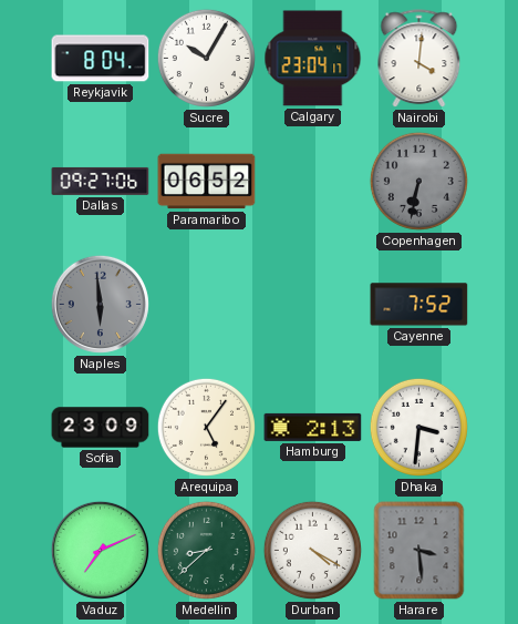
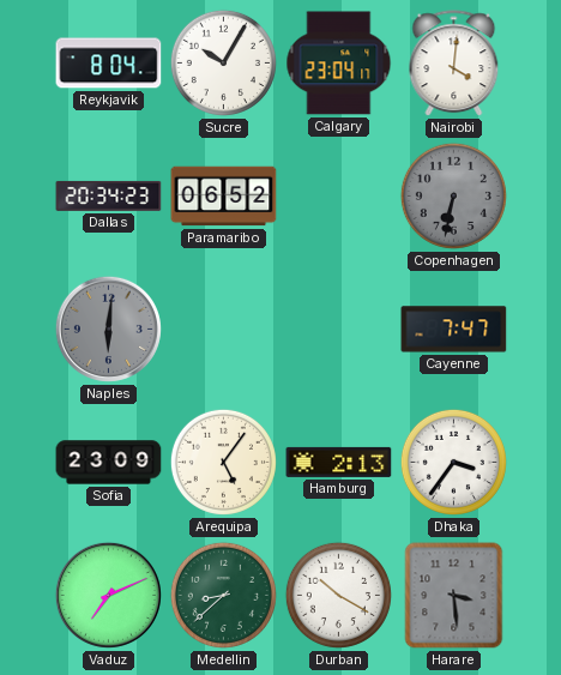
Dallas: 09:27 -> 20:34 (109, 195)
Naples: 5:59 -> 6:01 (108, 329)
Cayenne: 7:52 -> 7:47 (454, 330)
Dhaka: 3:31 -> 3:36 (453, 462)
Durban: 4:20 -> 10:20 (338, 595)
